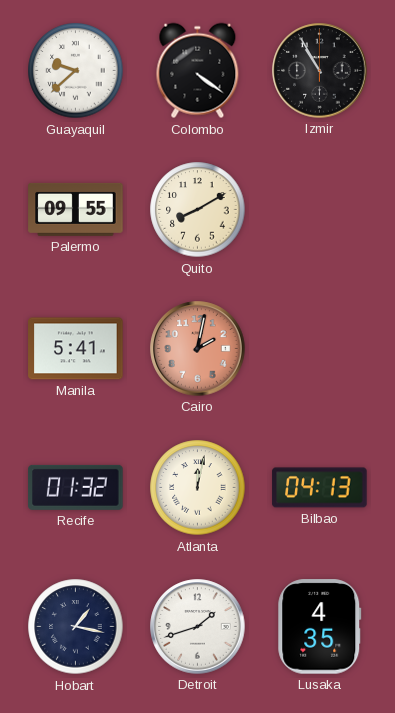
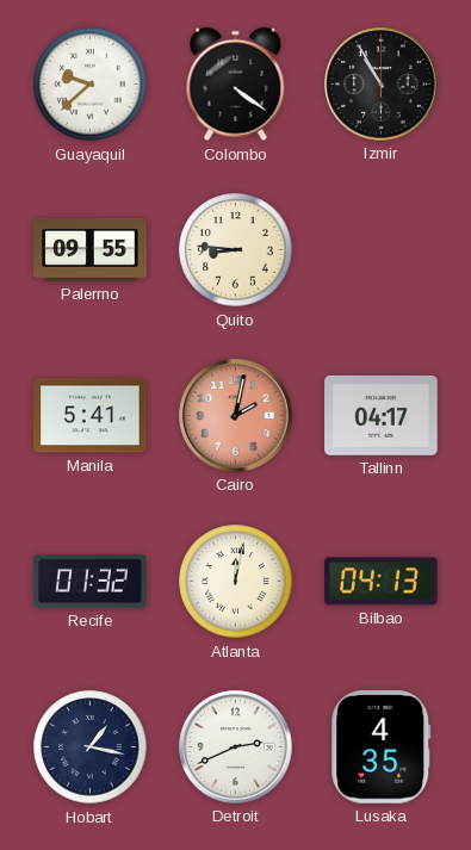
Quito: 8:10 -> 8:46 (236, 250)
Tallinn: none -> 04:17 (382, 415)
Detroit: 1:42 -> 2:41 (236, 747)
